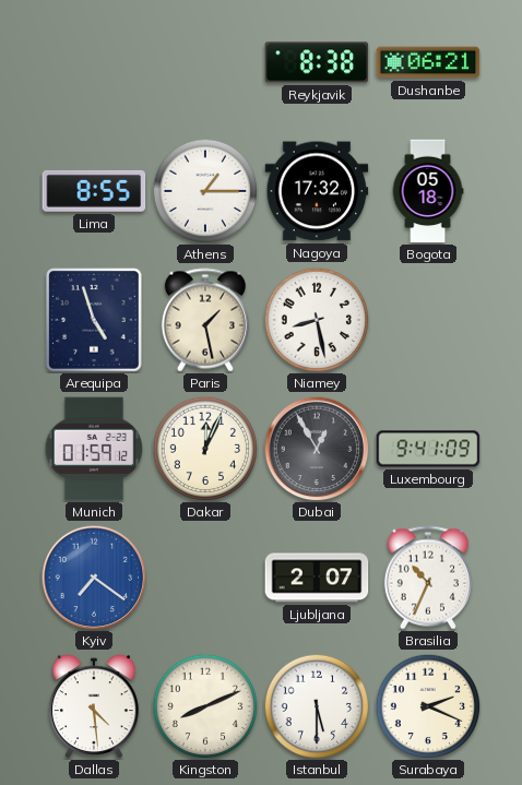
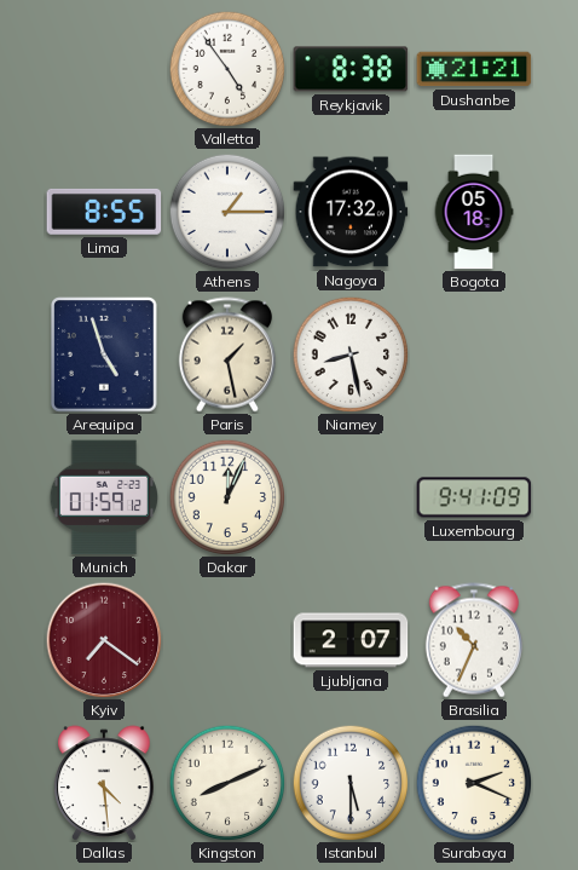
Valletta: none -> 4:54 (227, 69)
Dushanbe: 06:21 -> 21:21 (474, 69)
Dubai: 12:55 -> none (317, 449)
Kyiv dial: blue -> burgundy (104, 640)
